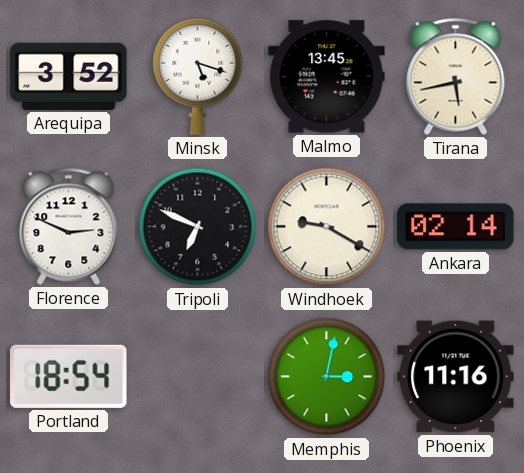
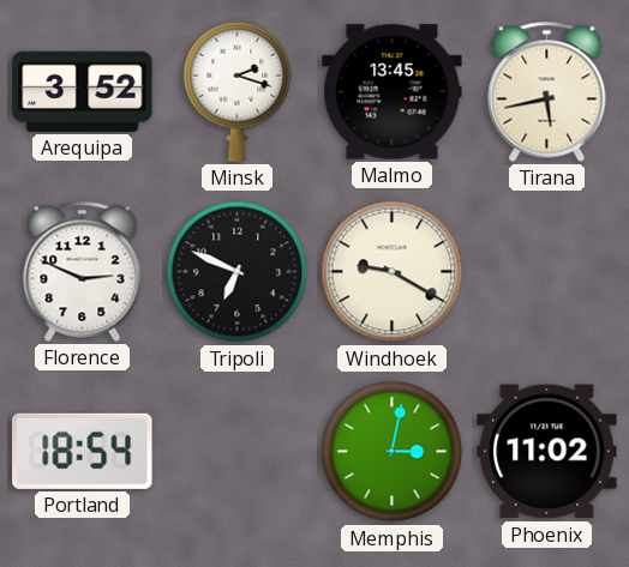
Minsk: 5:18 -> 2:18 (238, 91)
Ankara: 02:14 -> none (456, 227)
Phoenix: 11:16 -> 11:02 (547, 452)
